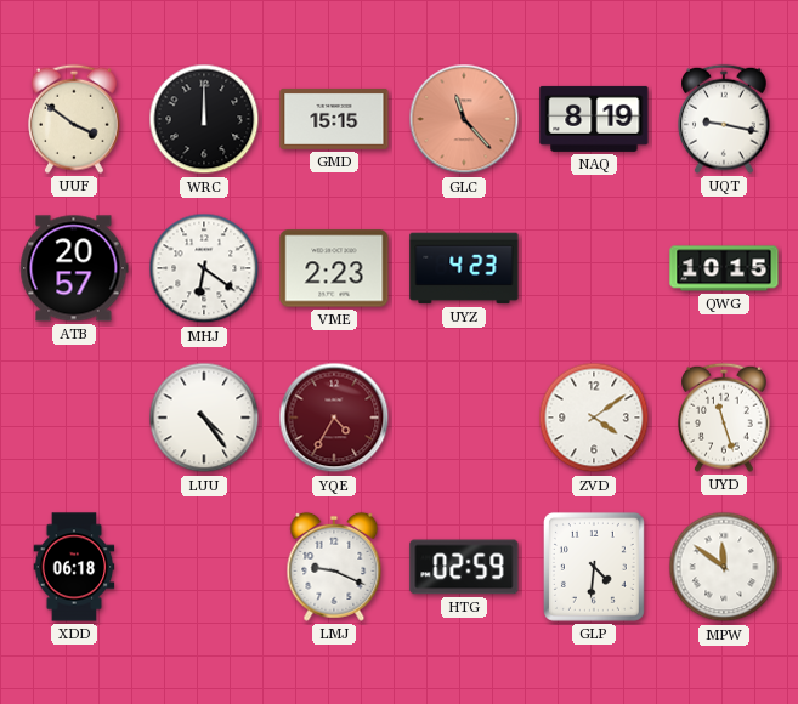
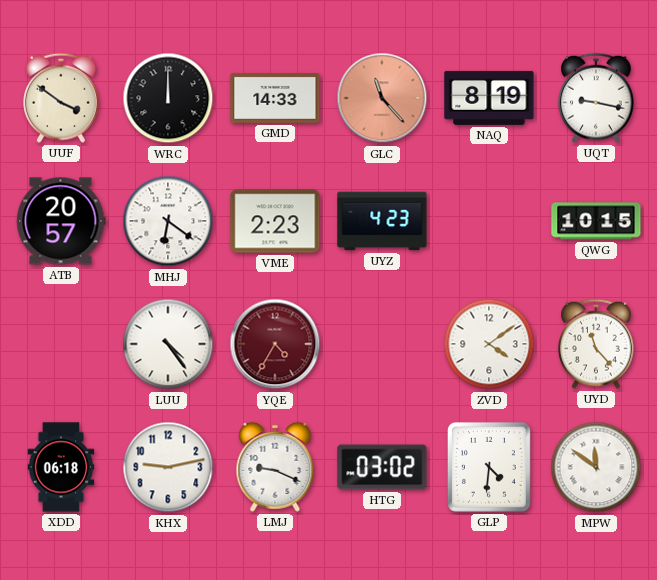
GMD: 15:15 -> 14:33 (275, 98)
UYD: 11:27 -> 11:23 (597, 344)
KHX: none -> 9:13 (168, 467)
HTG: 02:59 -> 03:02 (382, 467)
